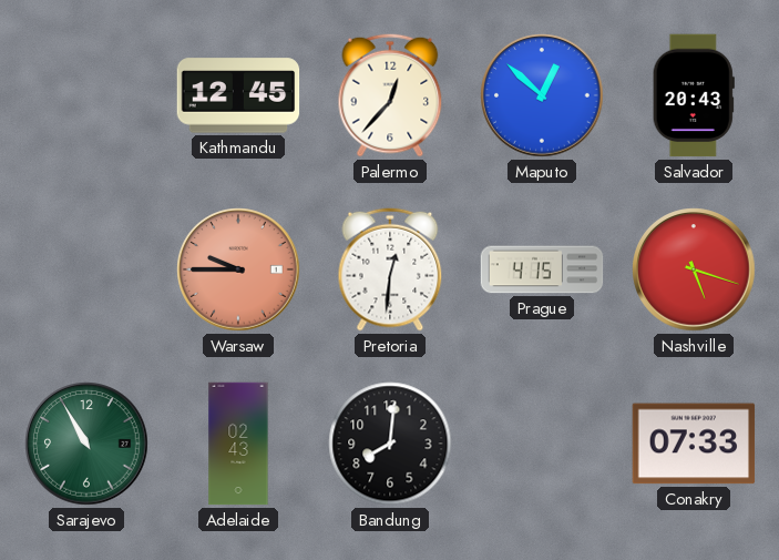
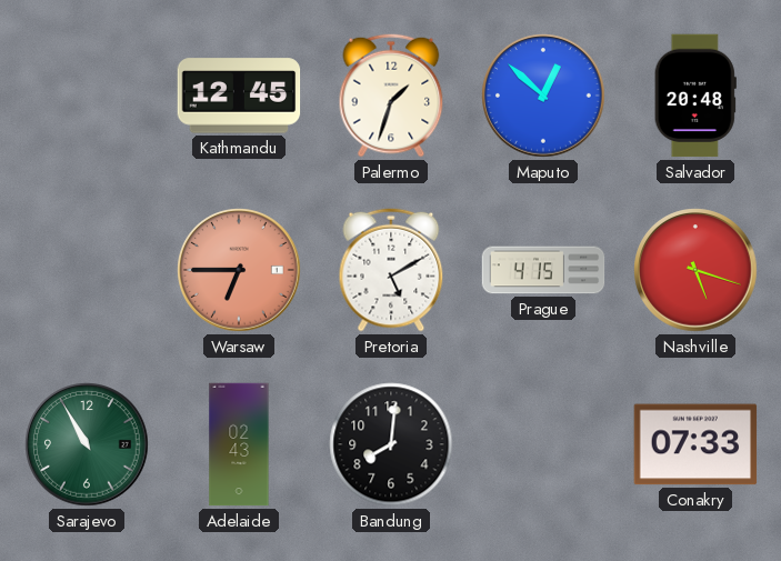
Palermo: 12:37 -> 1:33 (391, 96)
Salvador: 20:43 -> 20:48 (695, 96)
Warsaw: 9:45 -> 6:45 (239, 270)
Pretoria: 12:31 -> 5:10 (391, 270)
